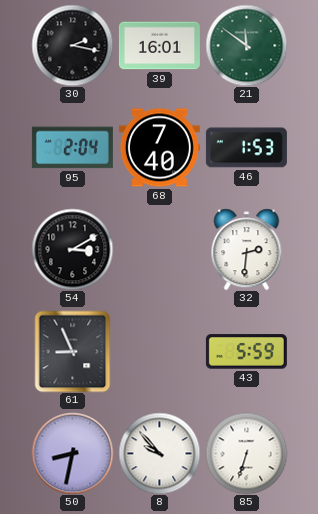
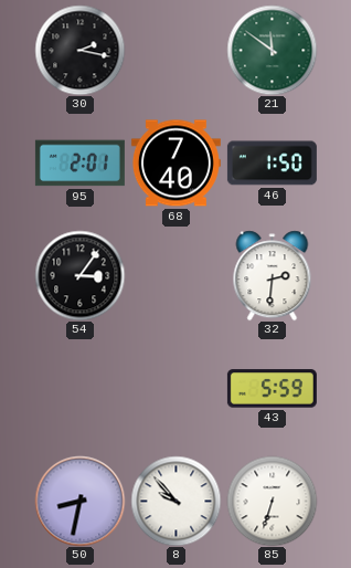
39: 16:01 -> none (159, 46)
95: 2:04 -> 2:01 (79, 164)
46: 1:53 -> 1:50 (272, 164)
54: 3:10 -> 3:06 (79, 275)
61: 8:56 -> none (73, 351)
